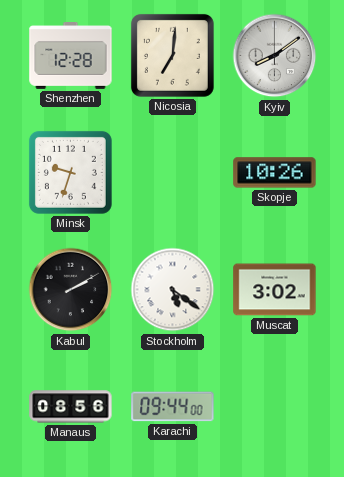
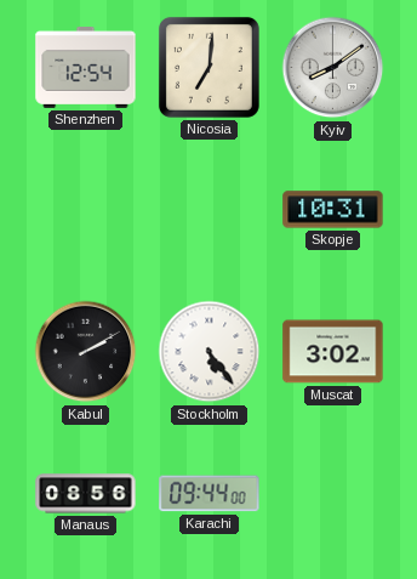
Shenzhen: 12:28 -> 12:54 (86, 68)
Minsk: 9:33 -> none (70, 172)
Skopje: 10:26 -> 10:31 (333, 210)
Stockholm: 5:21 -> 5:24 (210, 352)
